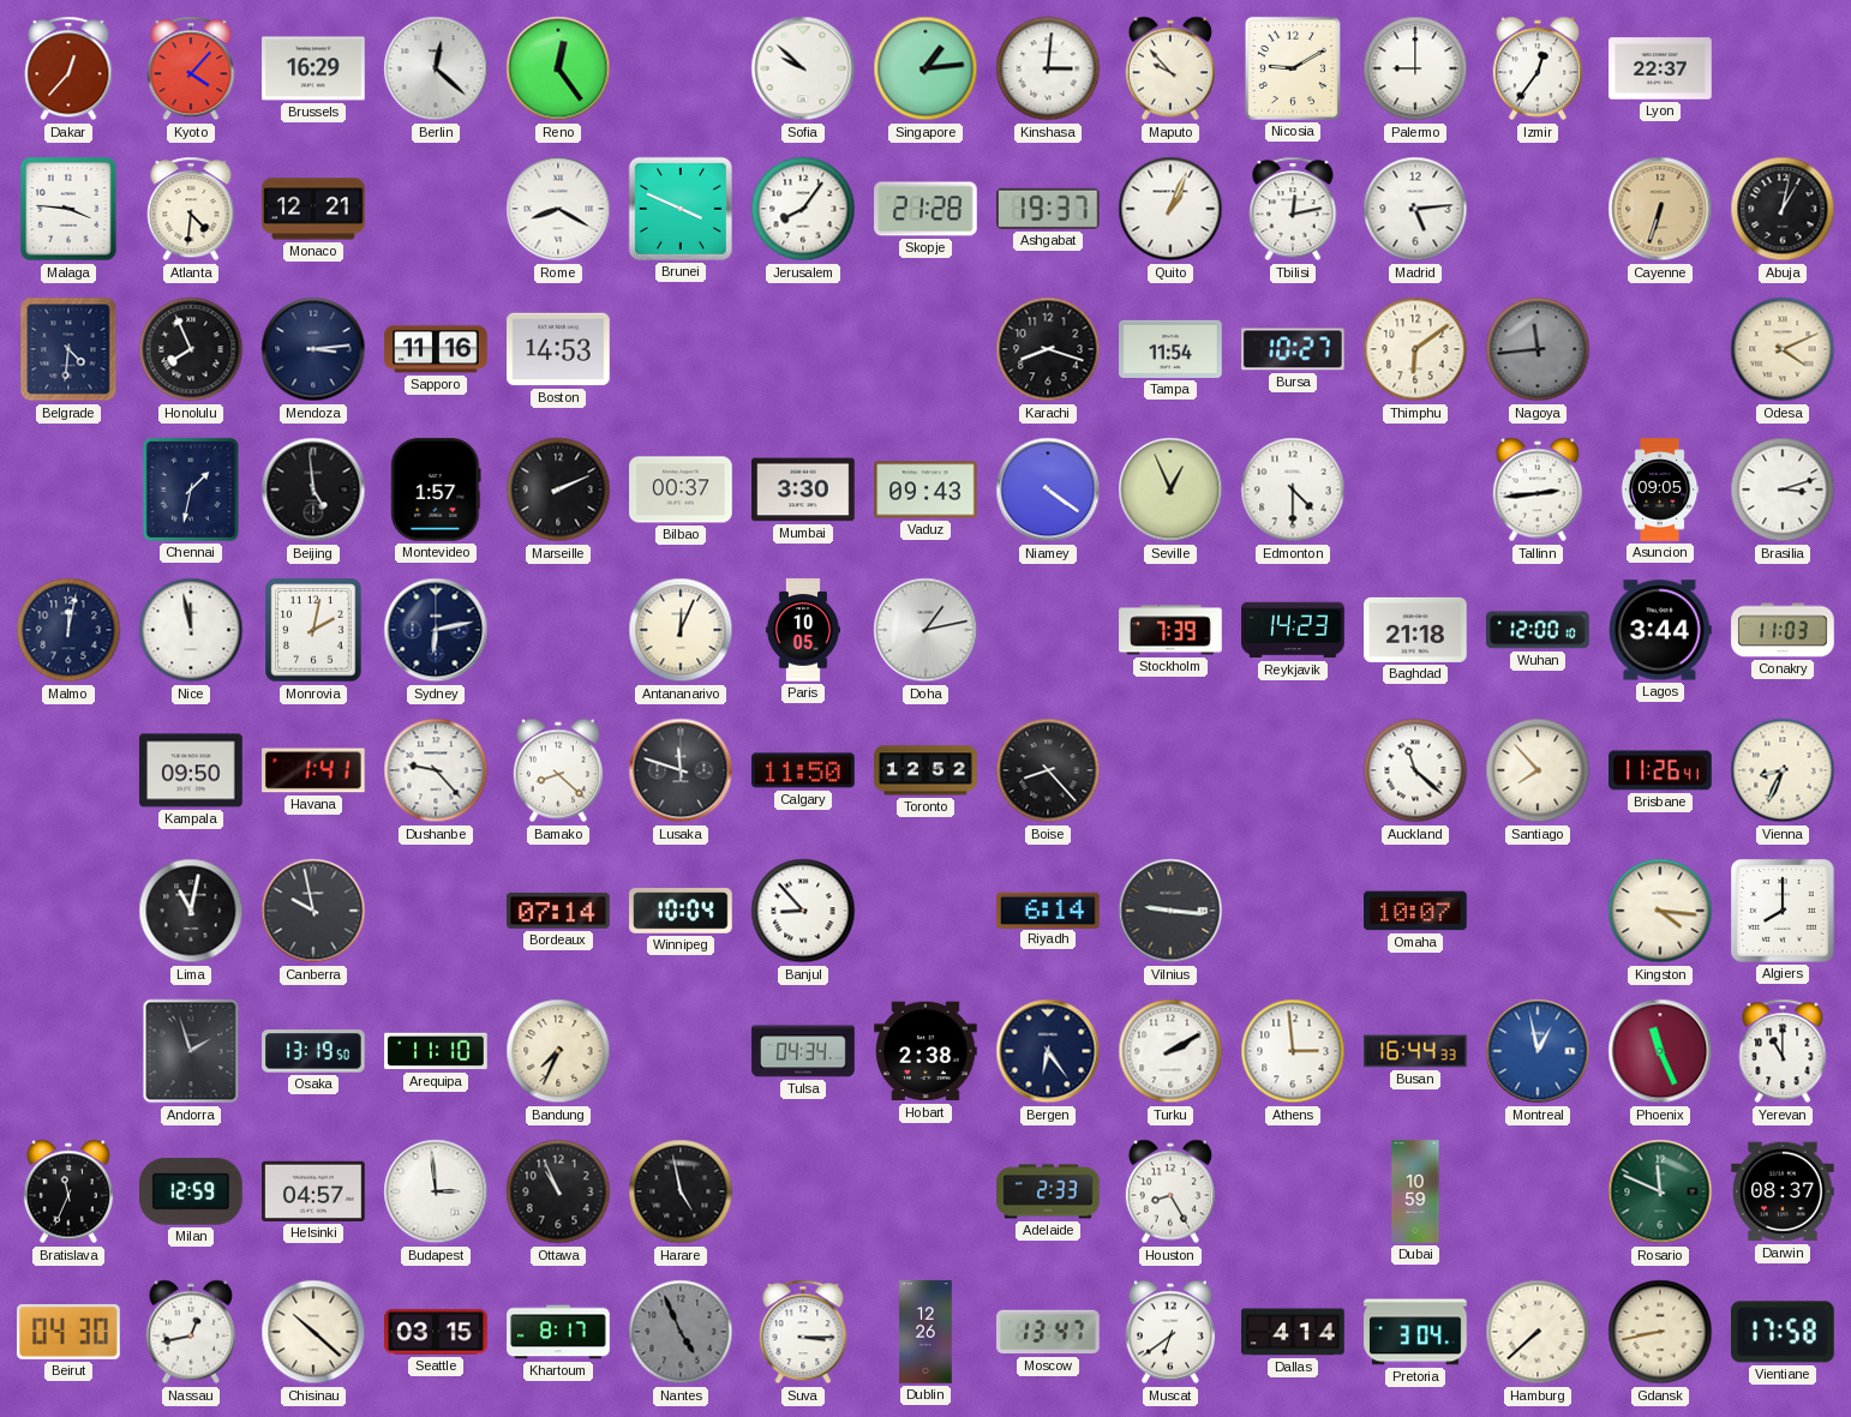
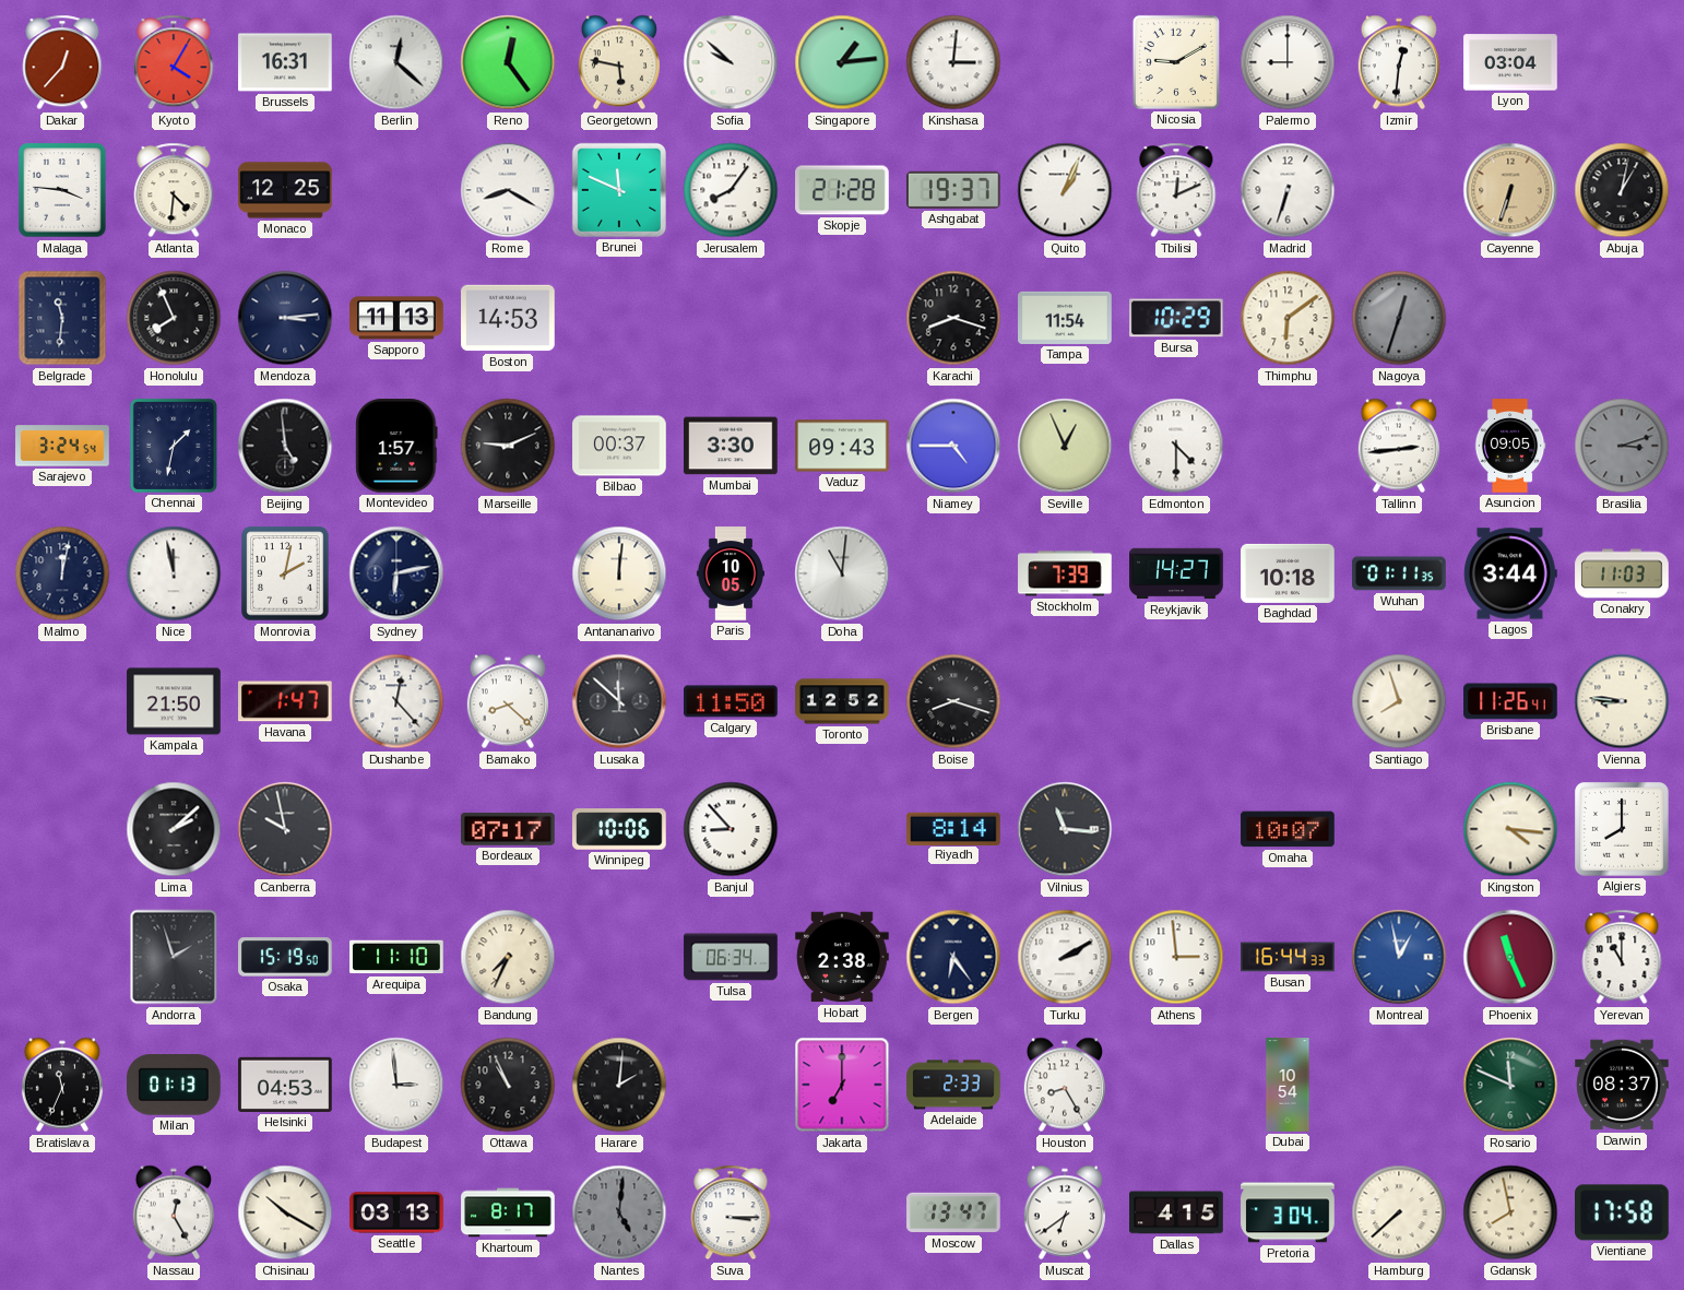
Kyoto: 4:07 -> 4:05 (174, 62)
Brussels: 16:29 -> 16:31 (285, 62)
Georgetown: none -> 5:47 (619, 62)
Maputo: 9:53 -> none (1170, 68)
Izmir: 12:36 -> 12:31 (1399, 62)
Lyon: 22:37 -> 03:04 (1510, 62)
Monaco: 12:21 -> 12:25 (285, 190)
Brunei: 3:49 -> 11:49 (619, 190)
Tbilisi: 12:13 -> 12:11 (1176, 190)
Madrid: 5:14 -> 6:33 (1288, 190)
Belgrade: 4:31 -> 11:31 (62, 318)
Sapporo: 11:16 -> 11:13 (396, 318)
Bursa: 10:27 -> 10:29 (1177, 318)
Nagoya: 11:44 -> 12:33 (1399, 318)
Odesa: 4:11 -> none (1783, 349)
Sarajevo: none -> 3:24 (62, 446)
Marseille: 2:11 -> 9:11 (508, 446)
Niamey: 4:21 -> 4:45 (953, 446)
Brasilia dial: white -> grey (1622, 446)
Antananarivo: 12:04 -> 12:01 (619, 573)
Doha: 1:13 -> 11:01 (842, 573)
Reykjavik: 14:23 -> 14:27 (1176, 573)
Baghdad: 21:18 -> 10:18 (1288, 573)
Wuhan: 12:00 -> 01:11 (1399, 573)
Kampala: 09:50 -> 21:50 (174, 701)
Havana: 1:41 -> 1:47 (286, 701)
Dushanbe: 9:23 -> 12:23 (396, 701)
Lusaka: 11:48 -> 11:52 (619, 701)
Boise: 8:23 -> 8:18 (953, 701)
Auckland: 11:22 -> none (1415, 770)
Santiago: 7:53 -> 7:57 (1399, 701)
Vienna: 8:34 -> 8:46 (1622, 701)
Lima: 11:02 -> 2:08 (174, 829)
Bordeaux: 07:14 -> 07:17 (509, 829)
Winnipeg: 10:04 -> 10:06 (619, 829)
Riyadh: 6:14 -> 8:14 (953, 828)
Vilnius: 9:16 -> 11:16 (1065, 829)
Osaka: 13:19 -> 15:19 (285, 957)
Tulsa: 04:34 -> 06:34 (731, 957)
Milan: 12:59 -> 01:13 (175, 1085)
Helsinki: 04:57 -> 04:53 (285, 1085)
Harare: 4:58 -> 2:01 (619, 1085)
Jakarta: none -> 7:00 (842, 1085)
Dubai: 10:59 -> 10:54 (1288, 1085)
Beirut: 04:30 -> none (70, 1332)
Nassau: 12:43 -> 12:25 (174, 1212)
Chisinau: 10:22 -> 10:20 (285, 1212)
Seattle: 03:15 -> 03:13 (396, 1212)
Nantes: 4:56 -> 5:01 (619, 1212)
Dublin: 12:26 -> none (925, 1332)
Dallas: 4:14 -> 4:15 (1176, 1212)
Gdansk: 8:43 -> 7:58 (1510, 1212)
